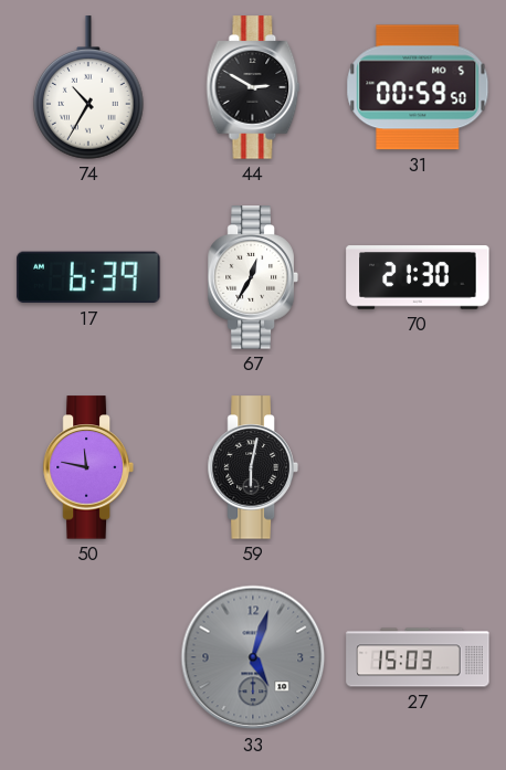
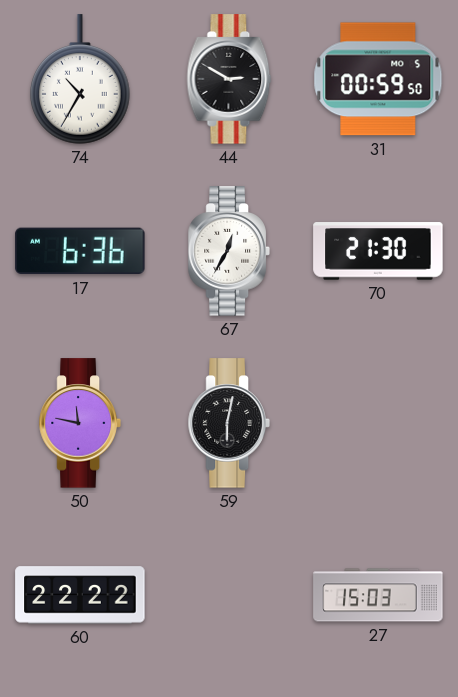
17: 6:39 -> 6:36 (80, 251)
60: none -> 22:22 (80, 595)
33: 5:03 -> none (253, 657)
